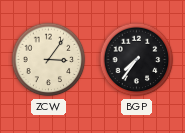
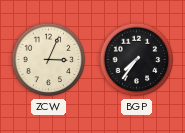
ZCW: 3:06 -> 3:04 (49, 60)
